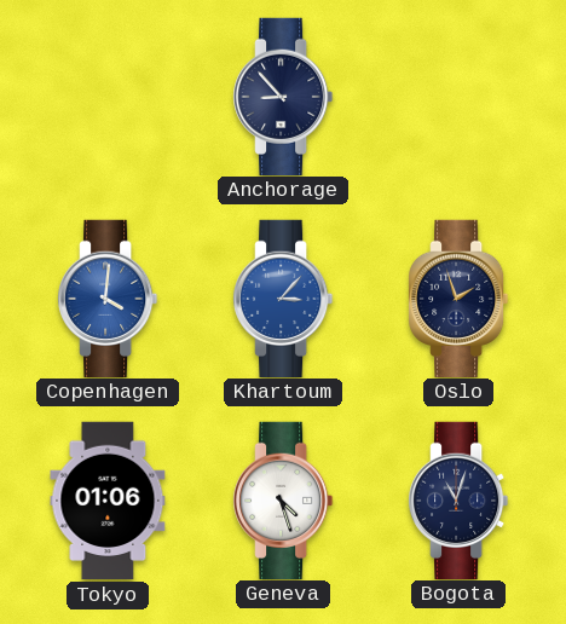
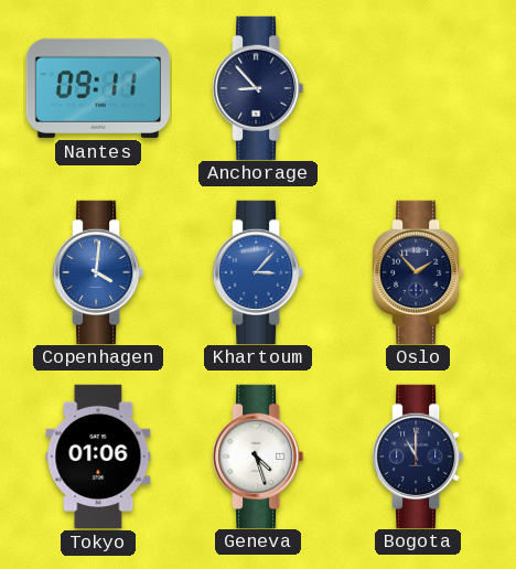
Nantes: none -> 09:11 (98, 88)
Oslo: 1:57 -> 1:53 (419, 271)
Bogota: 11:03 -> 11:00 (419, 455)
